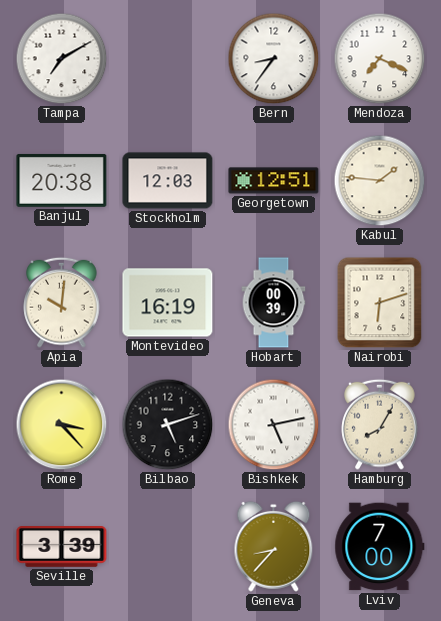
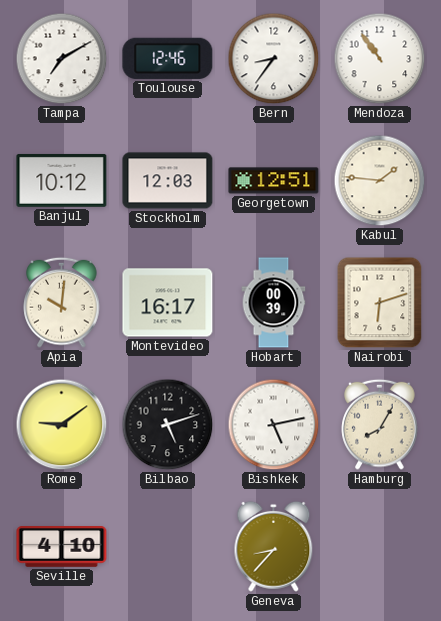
Toulouse: none -> 12:46 (168, 58)
Mendoza: 7:19 -> 10:54 (380, 59)
Banjul: 20:38 -> 10:12 (62, 180)
Montevideo: 16:19 -> 16:17 (168, 303)
Rome: 3:23 -> 9:09 (62, 425)
Seville: 3:39 -> 4:10 (62, 547)
Lviv: 7:00 -> none (380, 547)
